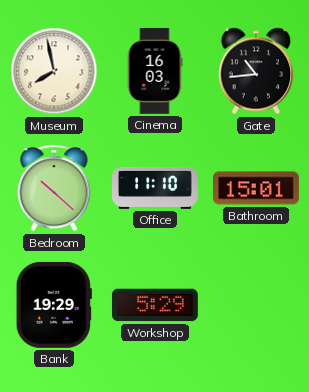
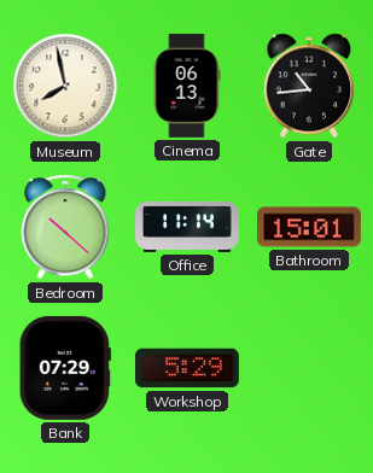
Cinema: 16:03 -> 06:13 (187, 86)
Office: 11:10 -> 11:14 (188, 227)
Bank: 19:29 -> 07:29 (65, 368)
